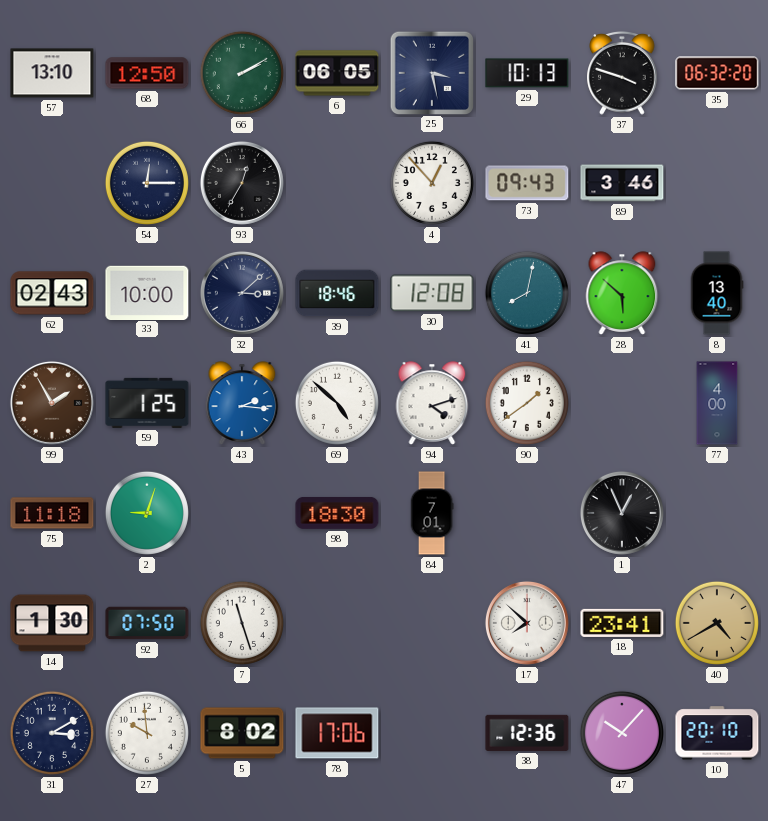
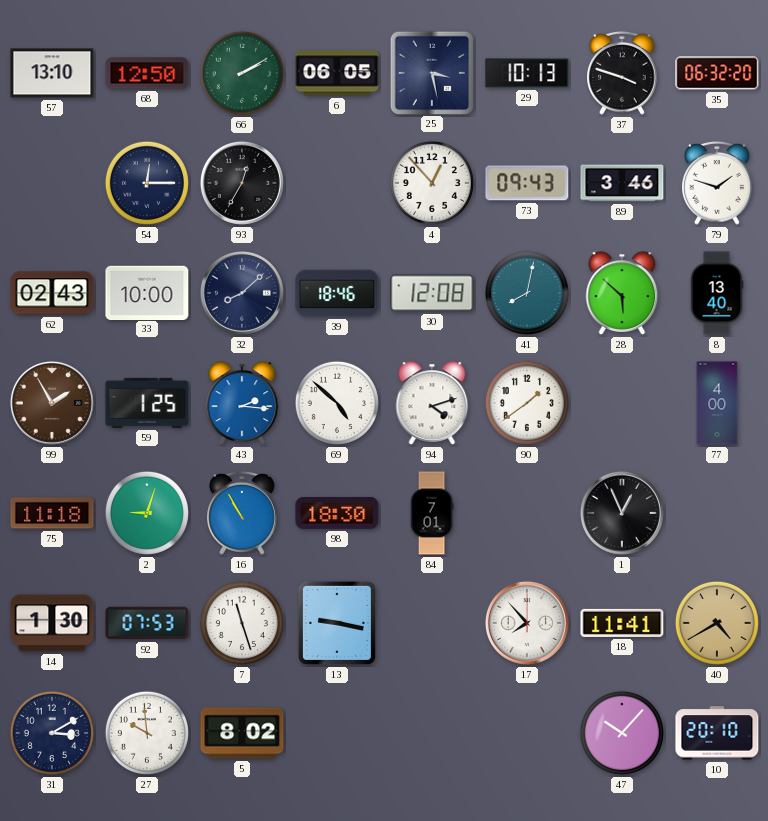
79: none -> 1:48 (717, 183)
32: 3:08 -> 8:08 (242, 293)
16: none -> 10:55 (242, 513)
92: 07:50 -> 07:53 (147, 623)
13: none -> 9:17 (337, 623)
17: 7:52 -> 7:53 (527, 623)
18: 23:41 -> 11:41 (622, 623)
78: 17:06 -> none (337, 733)
38: 12:36 -> none (527, 733)
